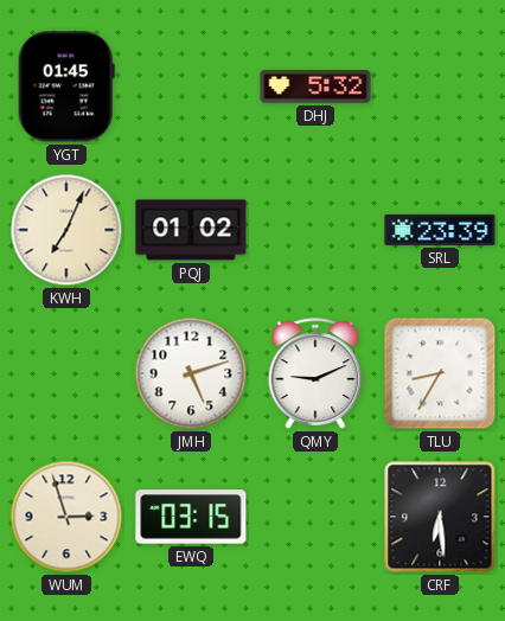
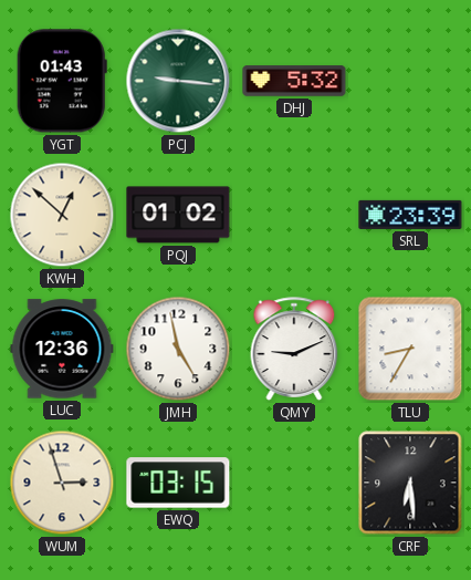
YGT: 01:45 -> 01:43 (62, 81)
PCJ: none -> 9:16 (178, 81)
KWH: 7:04 -> 12:52 (62, 215)
LUC: none -> 12:36 (62, 349)
JMH: 5:12 -> 4:58 (178, 349)
